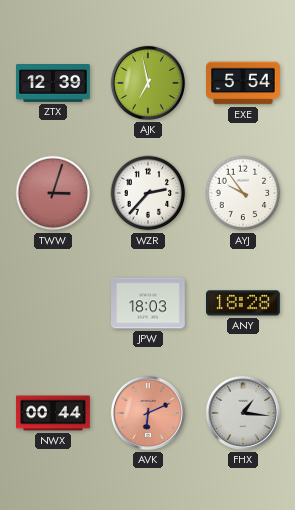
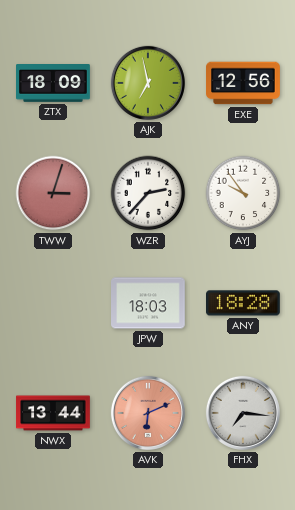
ZTX: 12:39 -> 18:09 (53, 84)
EXE: 5:54 -> 12:56 (243, 83)
NWX: 00:44 -> 13:44 (53, 413)
FHX: 1:16 -> 7:16 (243, 413)
